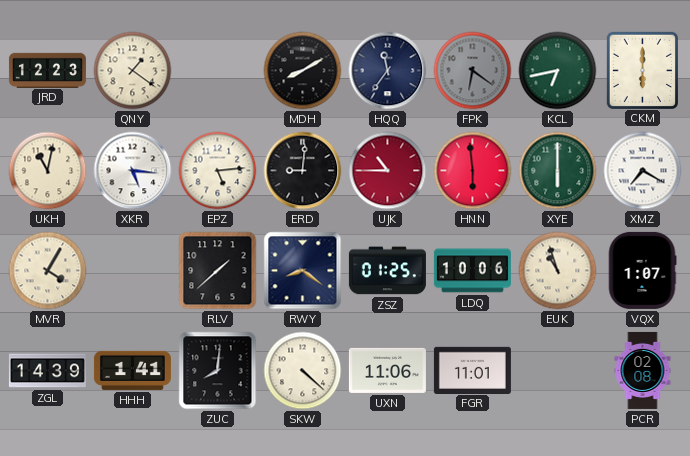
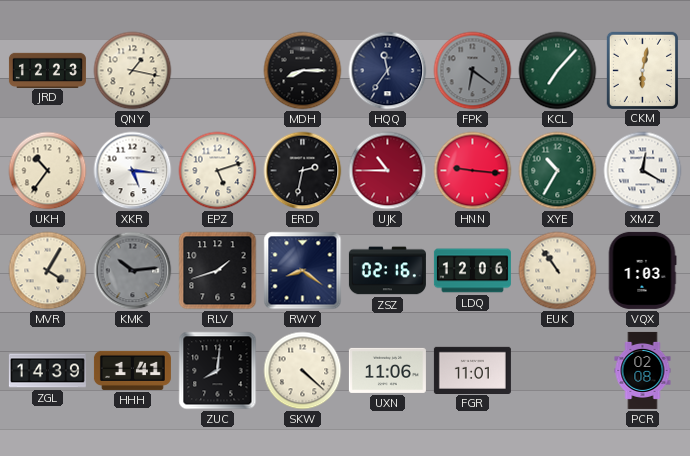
QNY: 1:21 -> 1:17 (133, 71)
MDH: 8:10 -> 8:15 (303, 71)
KCL: 6:43 -> 7:07 (558, 71)
CKM: 6:00 -> 6:02 (642, 70)
UKH: 11:02 -> 10:36 (48, 171)
EPZ: 5:14 -> 5:12 (218, 171)
ERD: 9:01 -> 2:32 (303, 171)
HNN: 5:59 -> 9:16 (473, 171)
XYE: 6:00 -> 10:35 (558, 171)
XMZ: 7:20 -> 12:20 (643, 171)
KMK: none -> 10:14 (133, 271)
RLV: 1:38 -> 1:42 (218, 271)
ZSZ: 01:25 -> 02:16 (387, 271)
LDQ: 10:06 -> 12:06 (472, 271)
EUK: 10:57 -> 10:54 (558, 271)
VQX: 1:07 -> 1:03 (642, 270)
